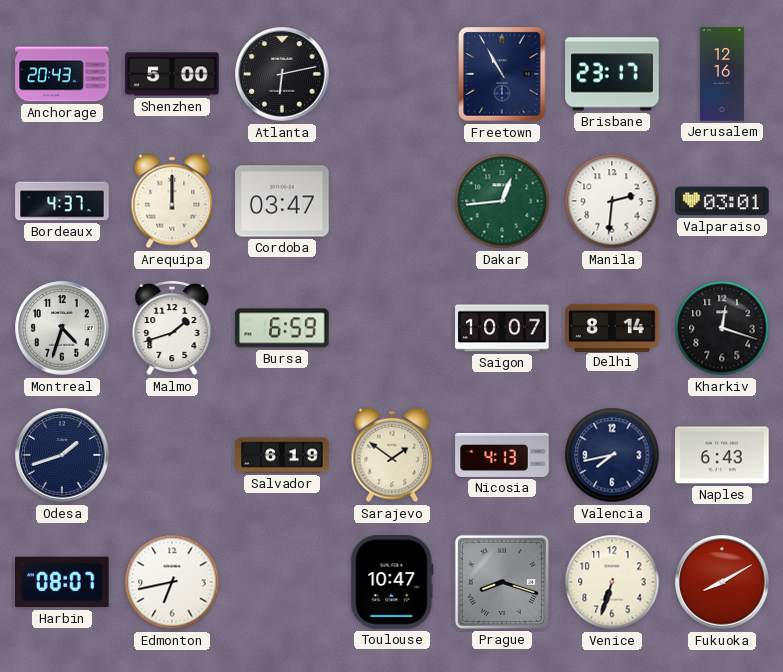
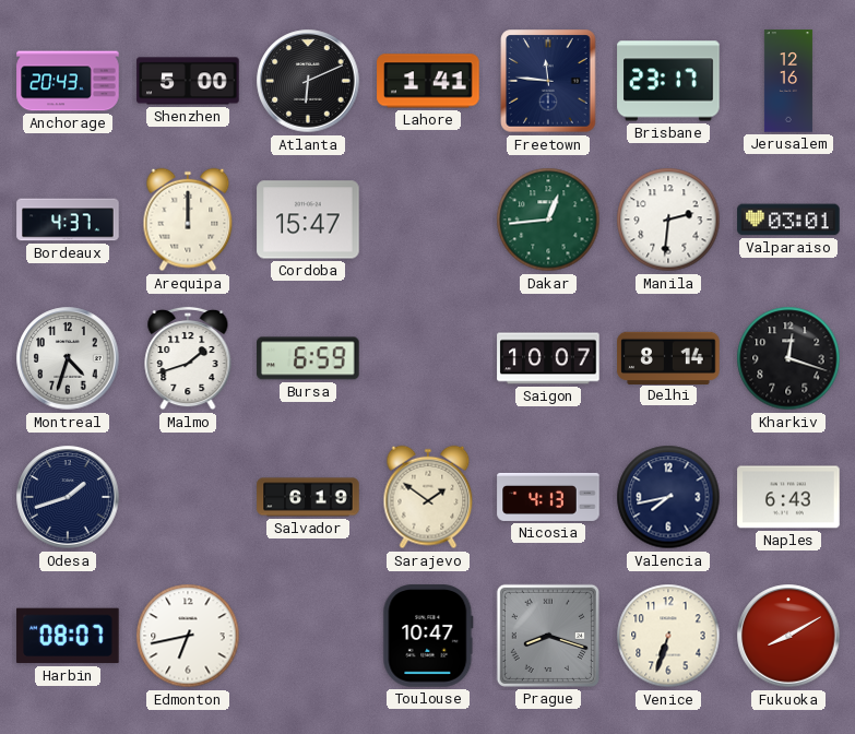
Atlanta: 6:13 -> 6:11 (308, 81)
Lahore: none -> 1:41 (428, 81)
Freetown: 10:55 -> 11:46 (548, 81)
Cordoba: 03:47 -> 15:47 (308, 220)
